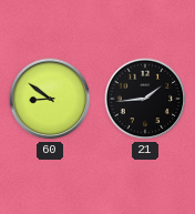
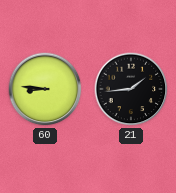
60: 8:51 -> 8:46 (45, 89)
